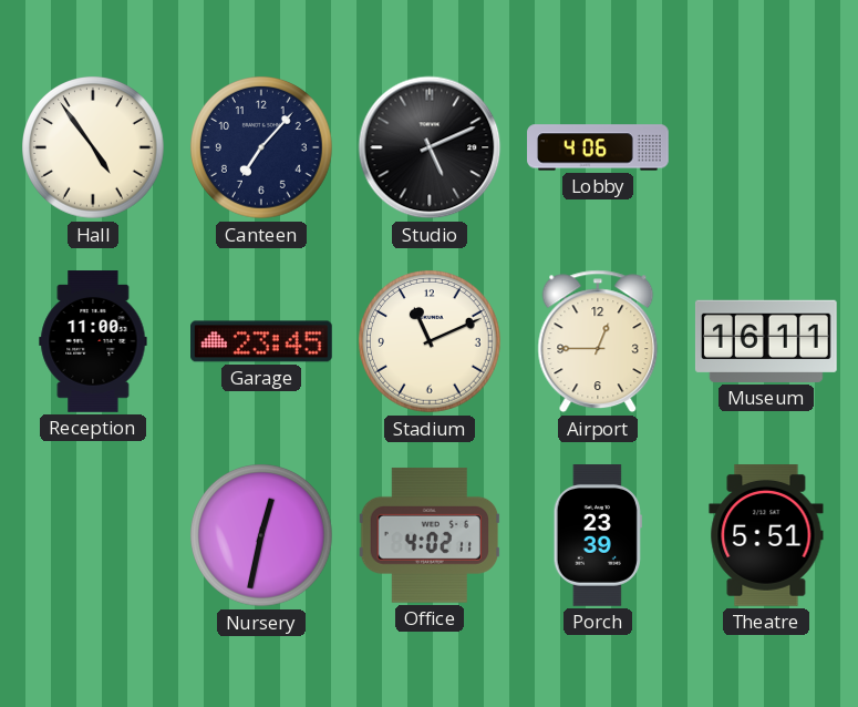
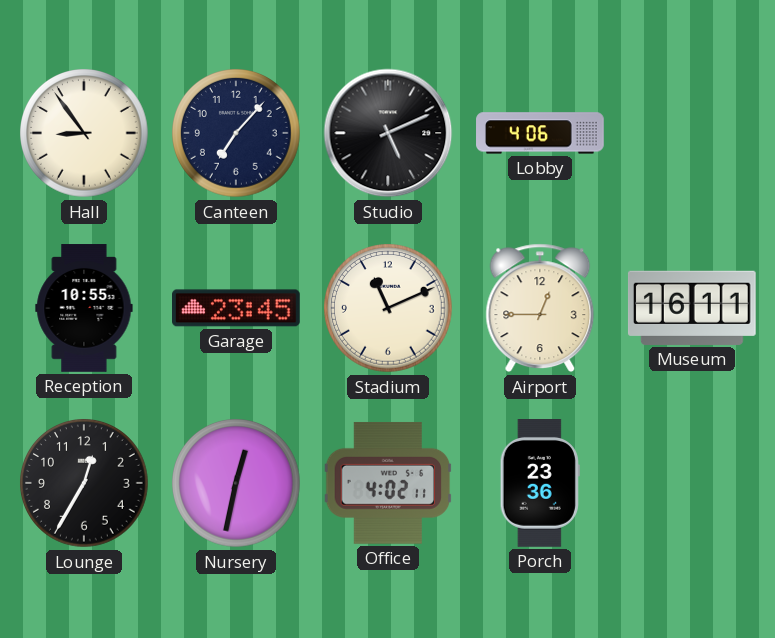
Hall: 4:54 -> 8:54 (85, 134)
Reception: 11:00 -> 10:55 (84, 308)
Lounge: none -> 12:35 (85, 484)
Porch: 23:39 -> 23:36 (540, 484)
Theatre: 5:51 -> none (766, 536)
